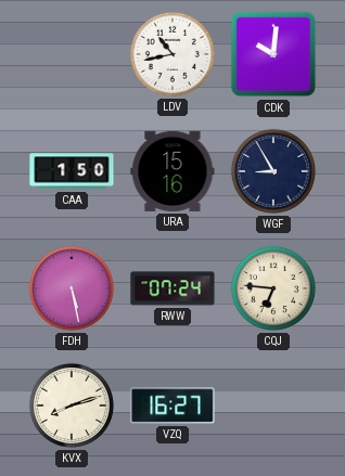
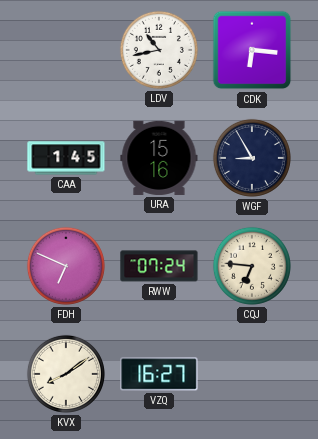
CDK: 10:01 -> 6:16 (252, 50)
CAA: 1:50 -> 1:45 (66, 158)
FDH: 5:28 -> 6:49 (66, 266)
KVX: 8:12 -> 8:09 (66, 374)
